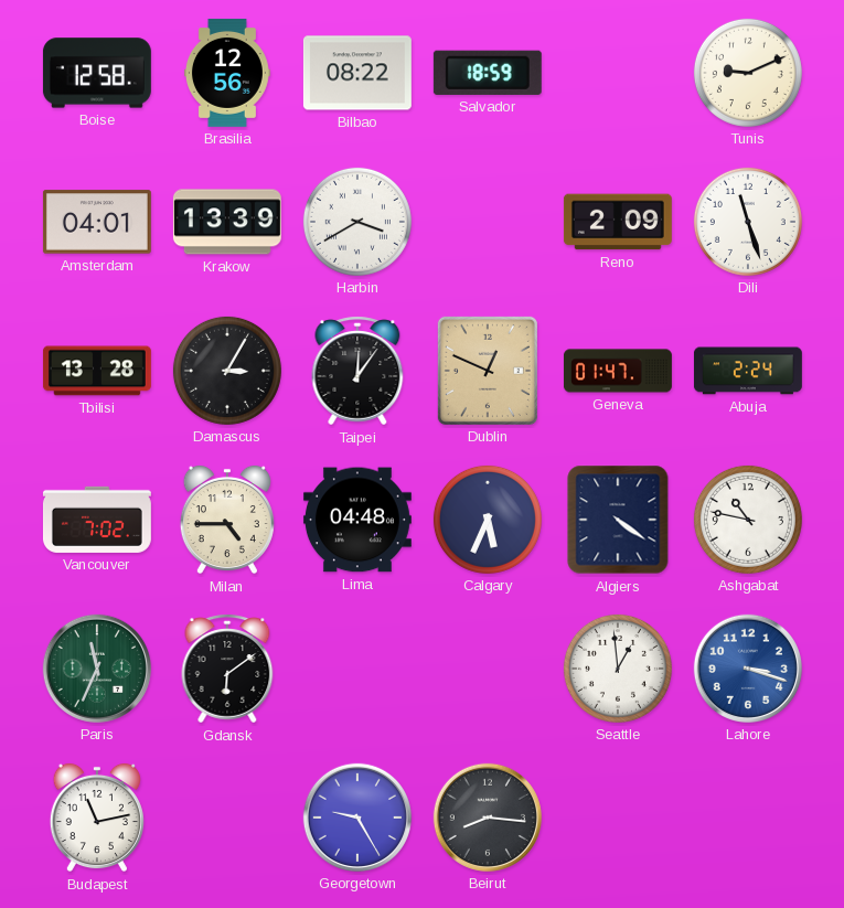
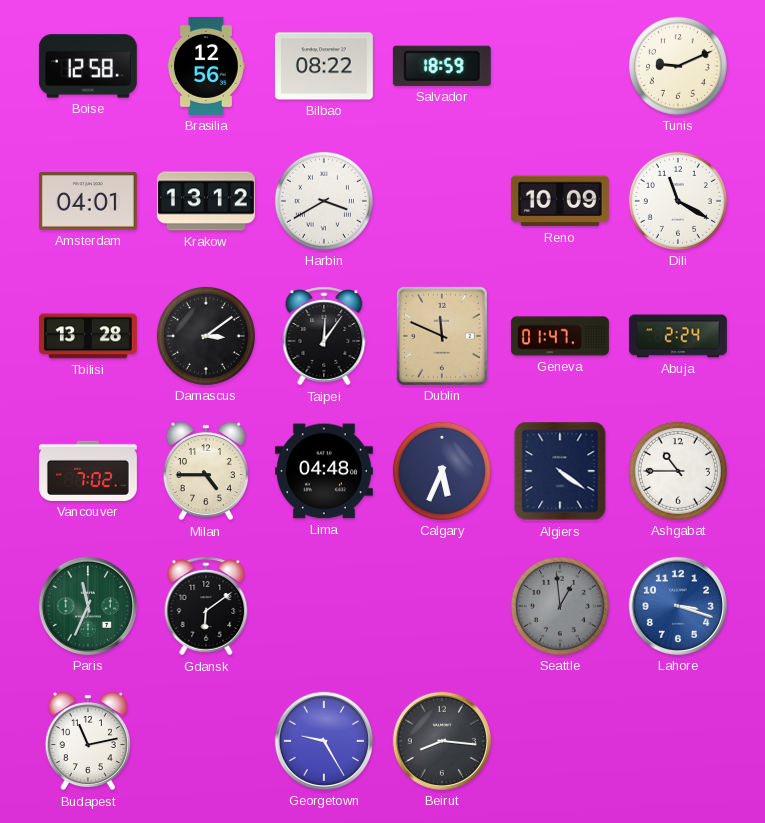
Krakow: 13:39 -> 13:12 (206, 201)
Reno: 2:09 -> 10:09 (560, 201)
Dili: 11:27 -> 11:20 (678, 201)
Damascus: 3:05 -> 3:09 (206, 336)
Dublin: 12:49 -> 11:49 (442, 336)
Ashgabat: 10:47 -> 10:45 (678, 471)
Seattle dial: white -> grey (560, 606)
